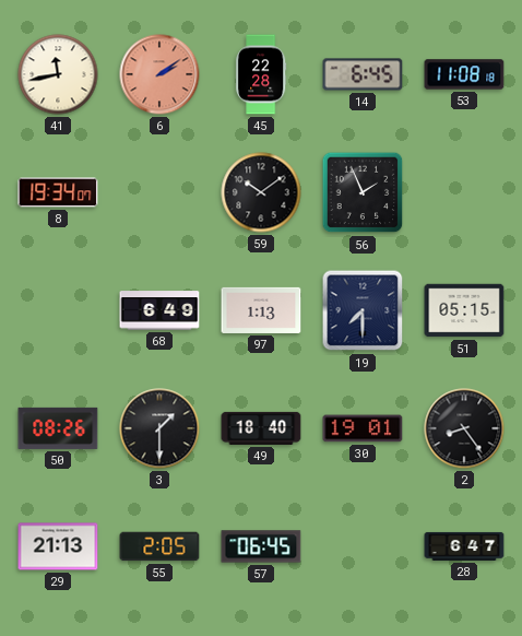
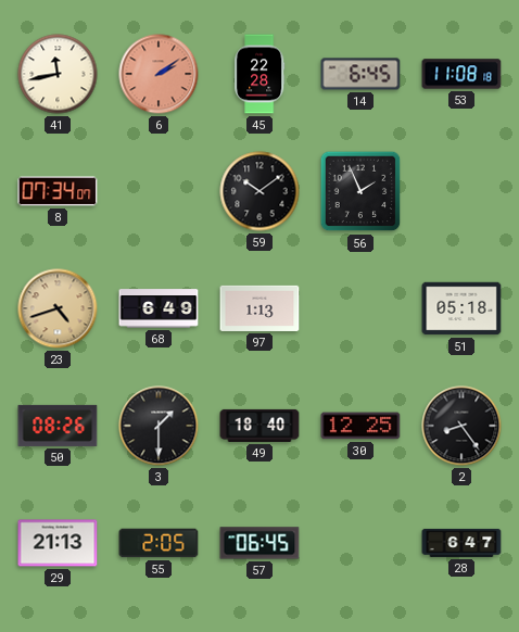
8: 19:34 -> 07:34 (58, 191)
23: none -> 4:42 (58, 308)
19: 7:30 -> none (363, 310)
51: 05:15 -> 05:18 (461, 308)
30: 19:01 -> 12:25 (360, 426)
